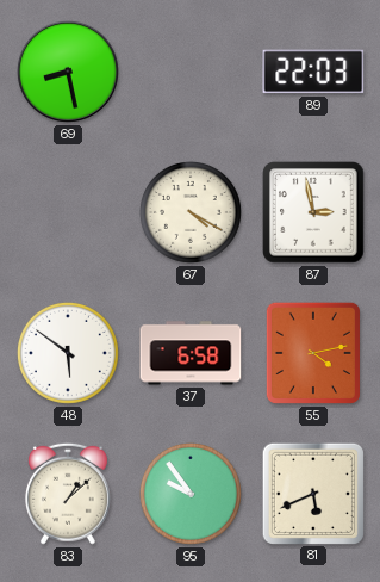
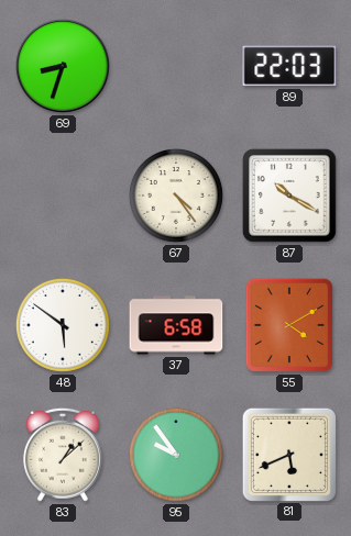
69: 8:28 -> 8:33 (64, 67)
67: 4:20 -> 4:24 (176, 196)
87: 2:58 -> 10:20 (289, 196)
55: 4:13 -> 4:10 (289, 325)
